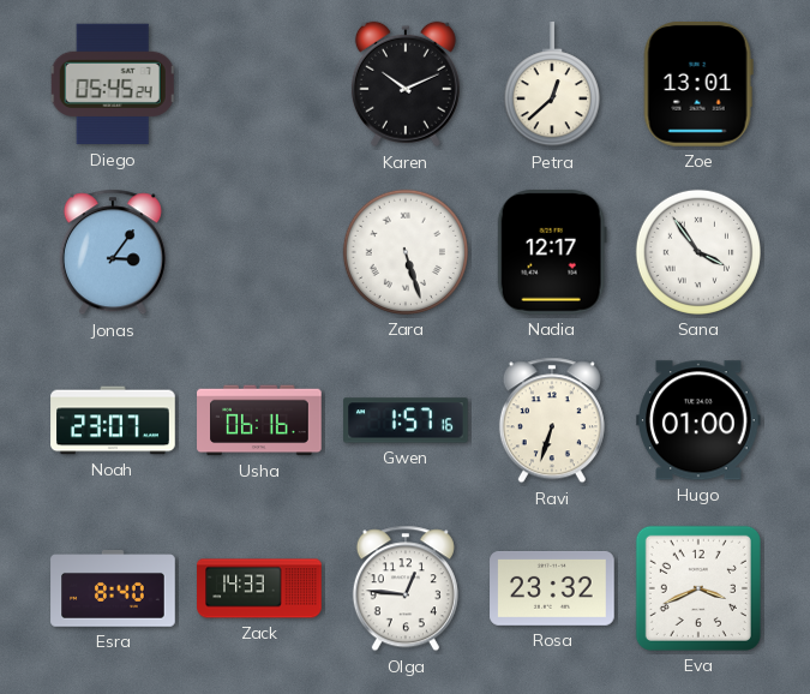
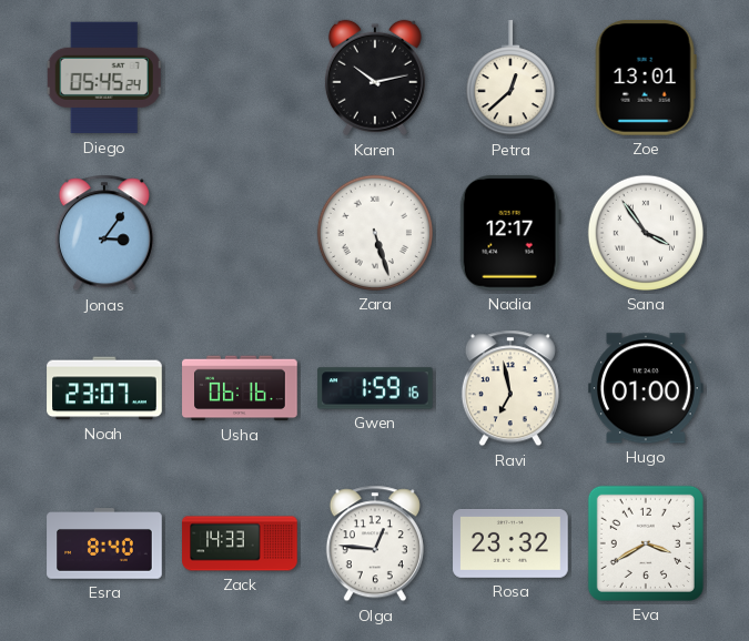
Karen: 10:11 -> 10:13 (375, 78)
Gwen: 1:57 -> 1:59 (375, 388)
Ravi: 6:33 -> 6:58 (510, 388)
Eva: 3:41 -> 3:40 (646, 543)
